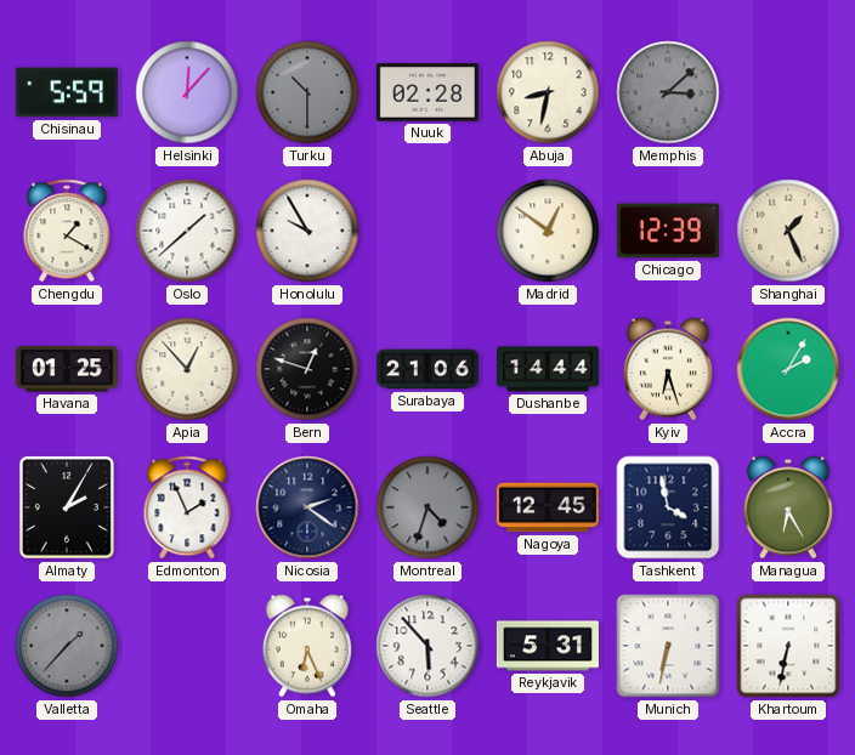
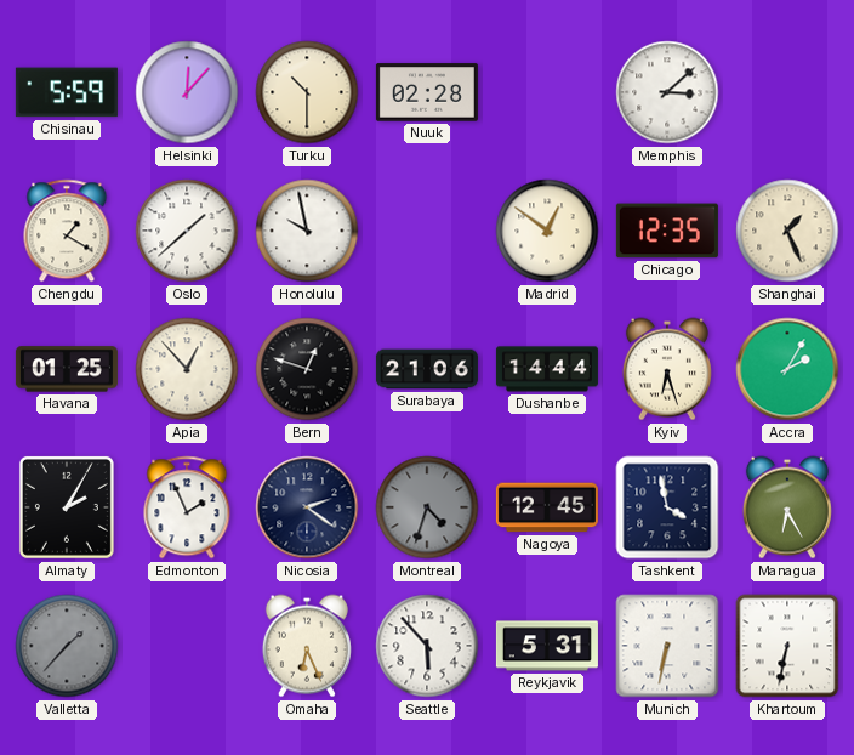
Turku dial: grey -> cream (307, 92)
Abuja: 8:32 -> none (548, 92)
Memphis dial: grey -> white (667, 92)
Honolulu: 9:55 -> 9:58 (307, 231)
Chicago: 12:39 -> 12:35 (667, 231)
